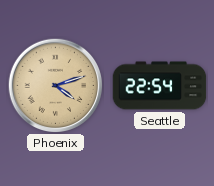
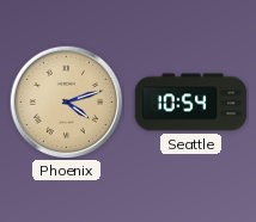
Seattle: 22:54 -> 10:54 (191, 103)
